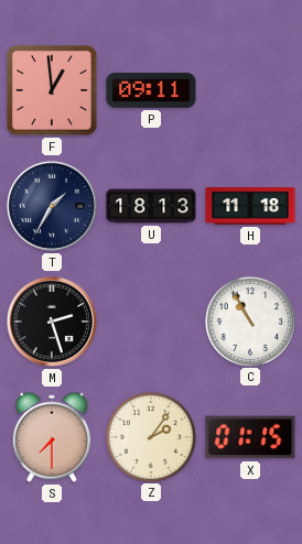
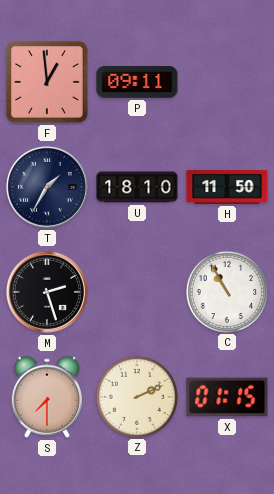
U: 18:13 -> 18:10 (137, 187)
H: 11:18 -> 11:50 (227, 188)
Z: 2:06 -> 2:11 (136, 396)
